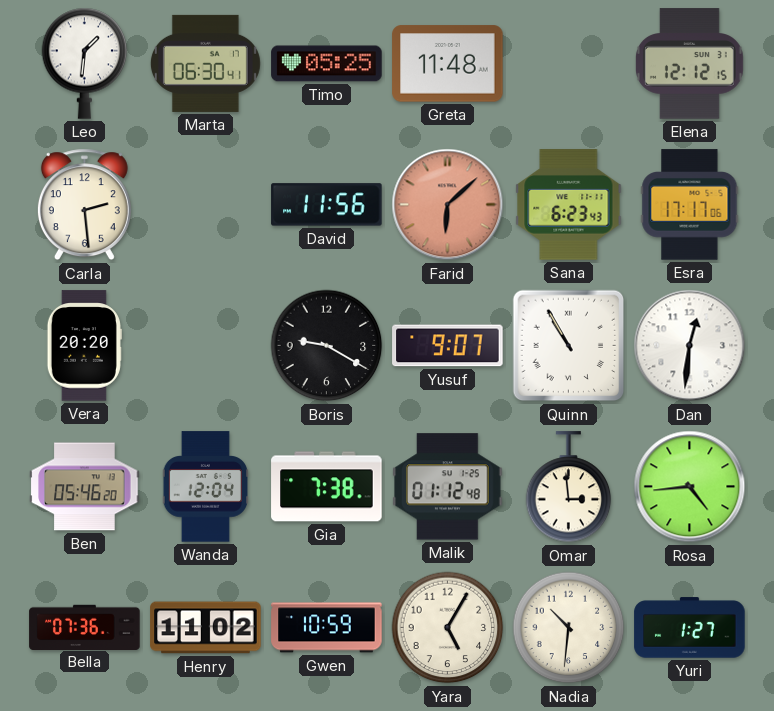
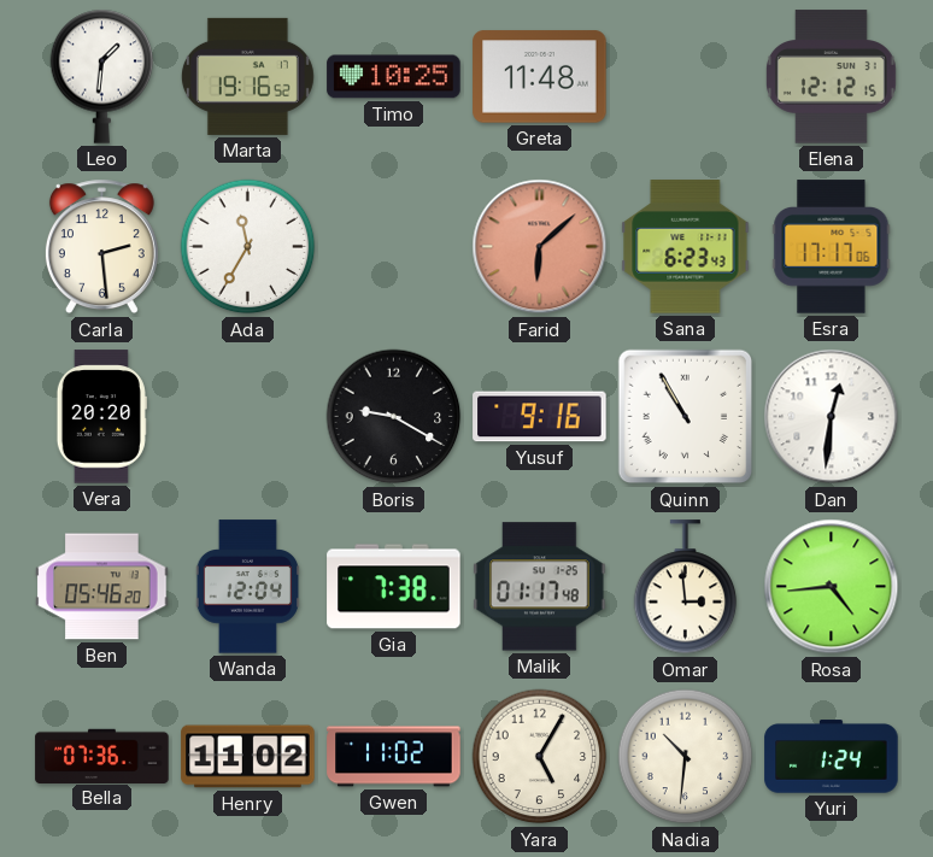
Marta: 06:30 -> 19:16 (247, 76)
Timo: 05:25 -> 10:25 (394, 77)
Ada: none -> 11:35 (248, 247)
David: 11:56 -> none (327, 205)
Yusuf: 9:07 -> 9:16 (540, 417)
Malik: 01:12 -> 01:17 (540, 587)
Gwen: 10:59 -> 11:02 (394, 757)
Yuri: 1:27 -> 1:24 (832, 757)
